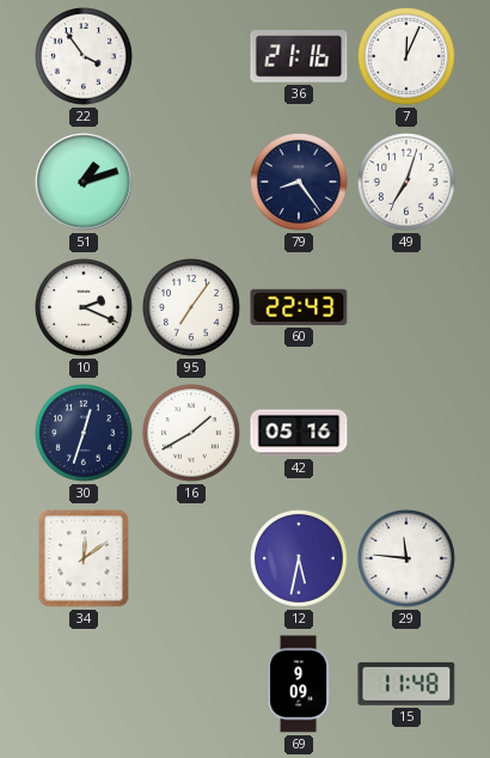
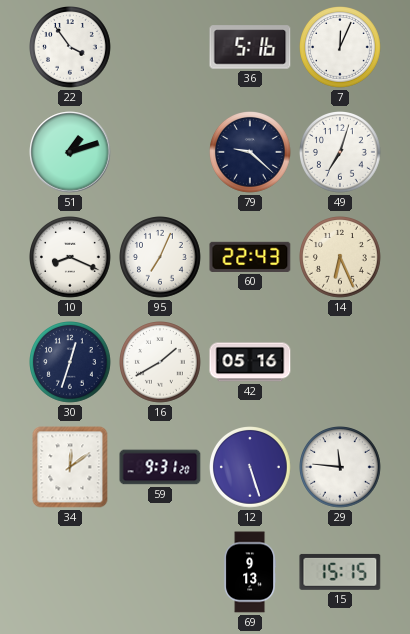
36: 21:16 -> 5:16 (250, 47)
79: 8:24 -> 9:22 (251, 153)
10: 2:19 -> 8:19 (71, 258)
95: 7:06 -> 7:04 (161, 258)
14: none -> 6:26 (341, 258)
59: none -> 9:31 (160, 467)
12: 5:32 -> 5:27 (251, 468)
69: 9:09 -> 9:13 (250, 572)
15: 11:48 -> 15:15 (340, 572)
